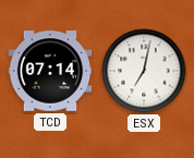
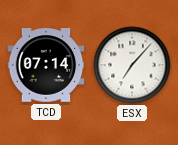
ESX: 7:02 -> 7:07 (132, 65)
